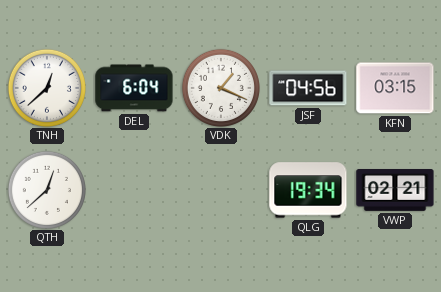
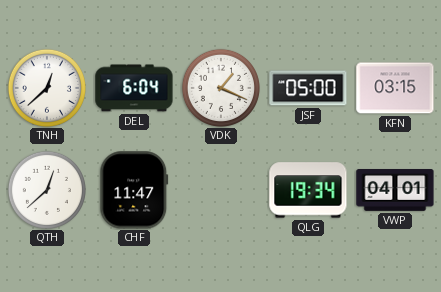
JSF: 04:56 -> 05:00 (308, 88)
CHF: none -> 11:47 (134, 190)
VWP: 02:21 -> 04:01 (395, 191)
